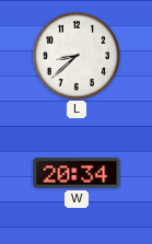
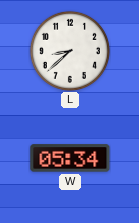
W: 20:34 -> 05:34 (70, 158)
